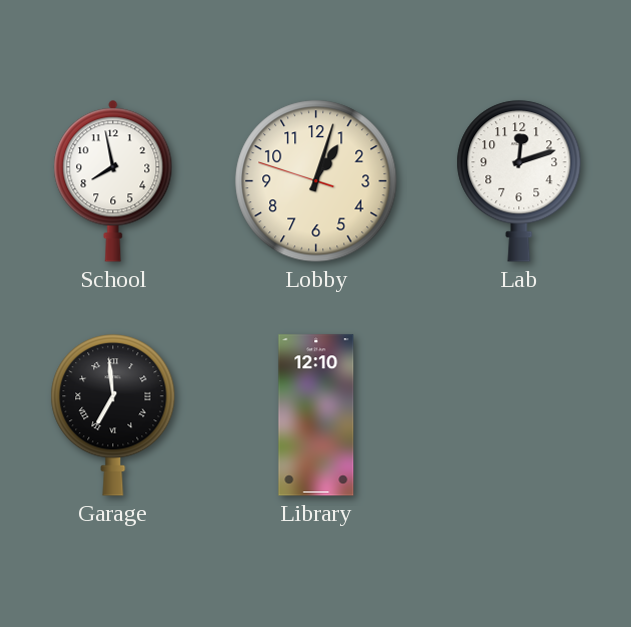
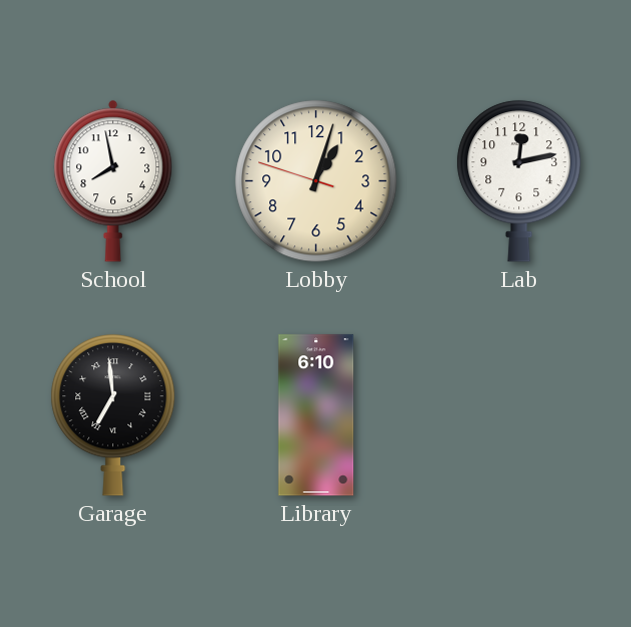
Lab: 12:12 -> 12:13 (519, 181)
Library: 12:10 -> 6:10 (316, 415)
